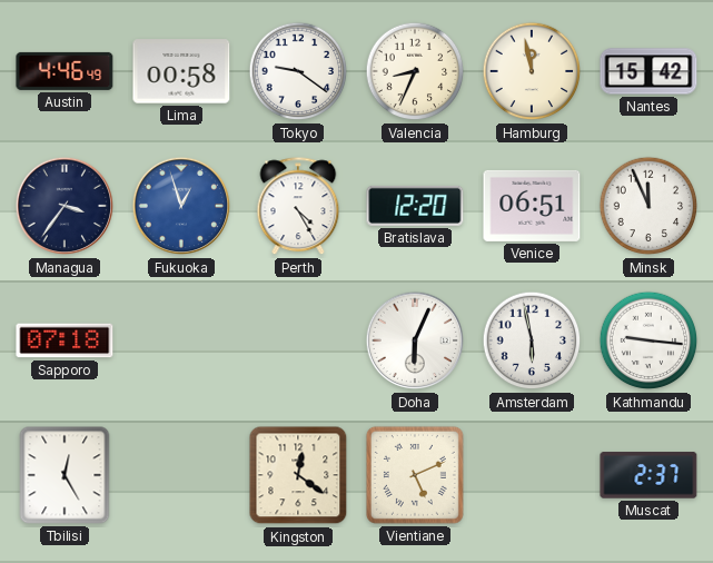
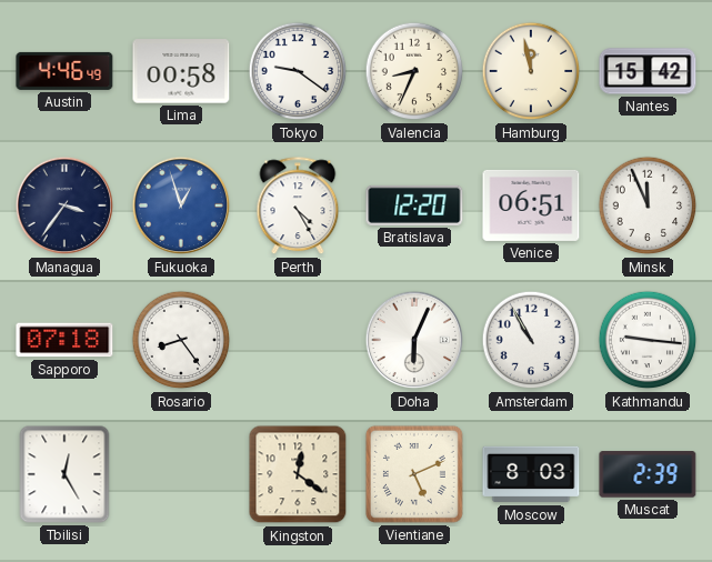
Rosario: none -> 8:24 (181, 340)
Amsterdam: 5:58 -> 10:55 (531, 340)
Moscow: none -> 8:03 (531, 474)
Muscat: 2:37 -> 2:39 (648, 474)
